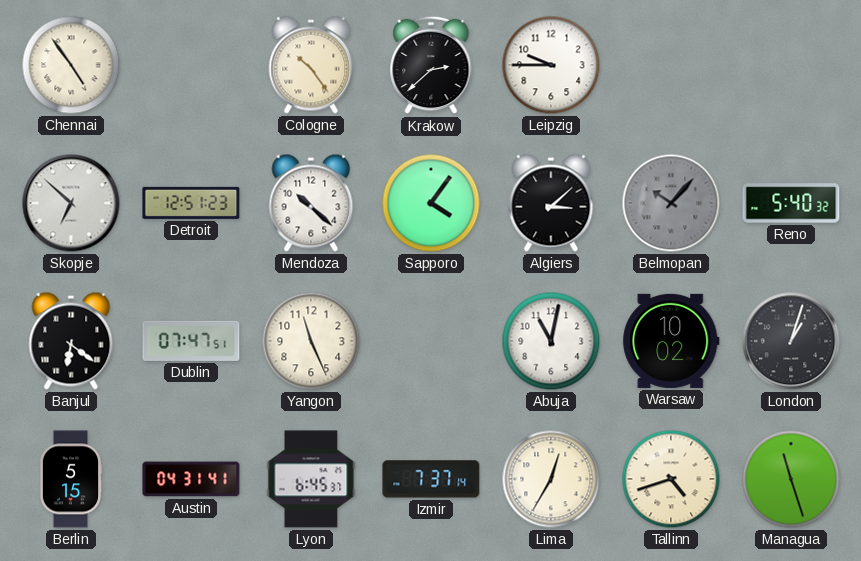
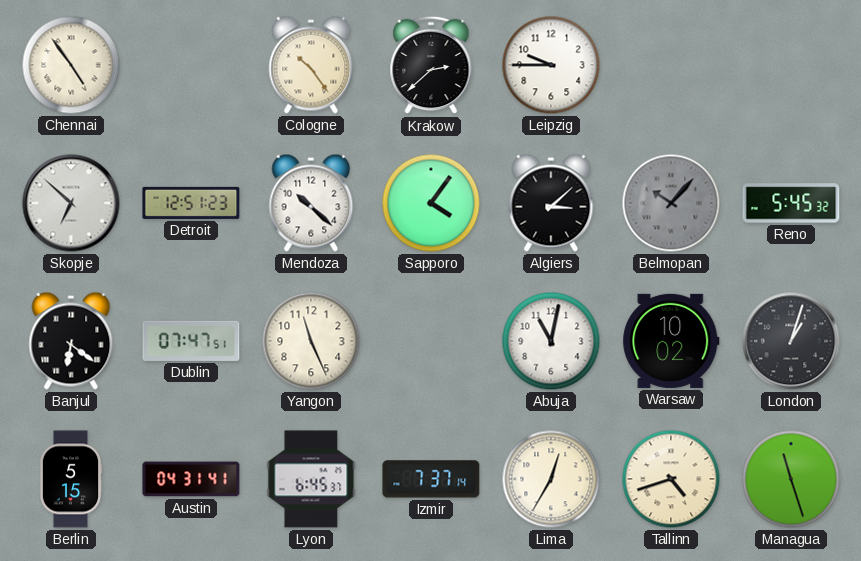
Reno: 5:40 -> 5:45 (791, 203)
